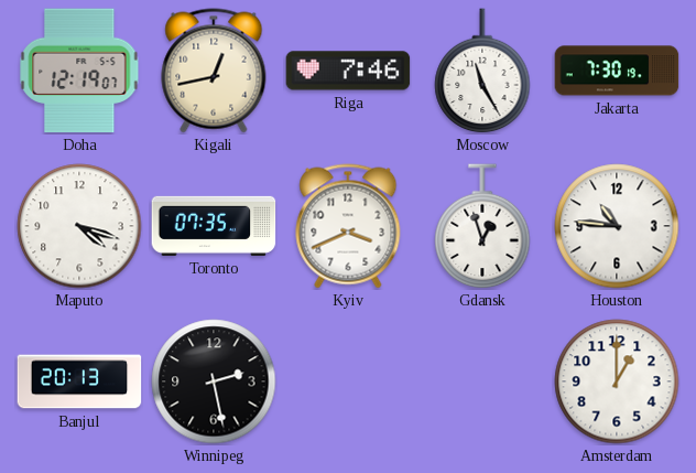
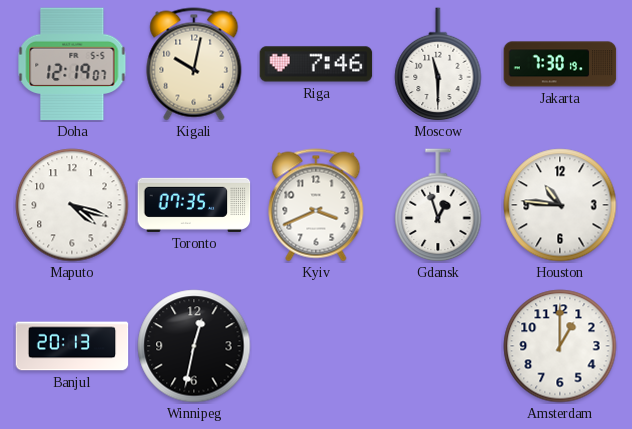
Kigali: 12:43 -> 10:02 (194, 64)
Moscow: 11:25 -> 11:30 (438, 64)
Winnipeg: 2:28 -> 12:32 (194, 346)
